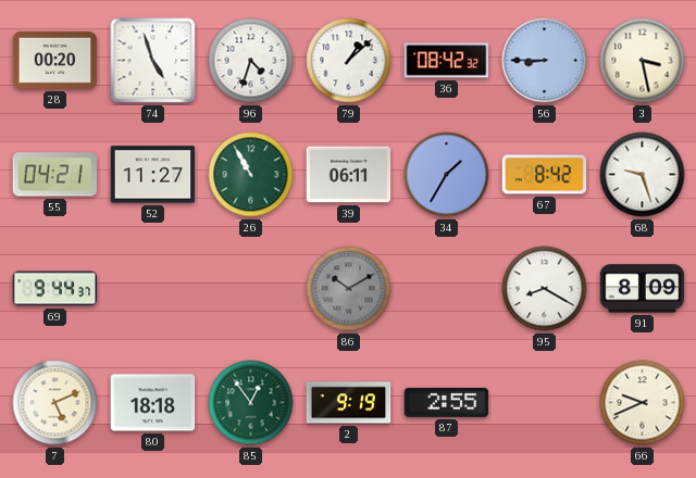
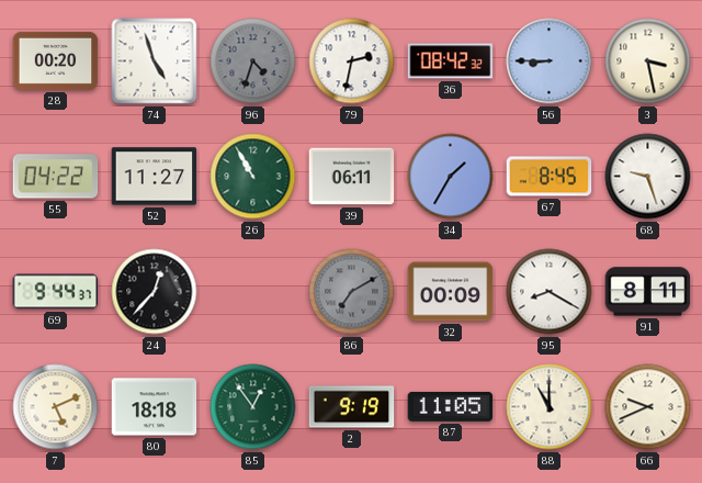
96 dial: white -> grey (253, 61)
79: 1:08 -> 2:32 (352, 61)
55: 04:21 -> 04:22 (56, 177)
67: 8:42 -> 8:45 (550, 177)
24: none -> 12:37 (155, 292)
86: 10:10 -> 7:10 (352, 292)
32: none -> 00:09 (451, 292)
91: 8:09 -> 8:11 (648, 292)
87: 2:55 -> 11:05 (451, 406)
88: none -> 11:00 (550, 407)
